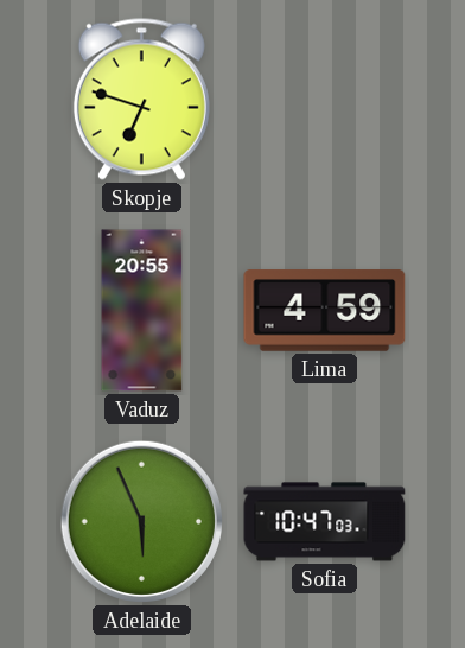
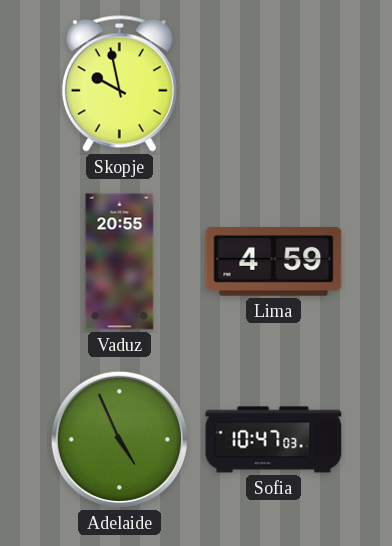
Skopje: 6:48 -> 9:58 (119, 83)
Adelaide: 5:56 -> 4:56 (119, 439)
